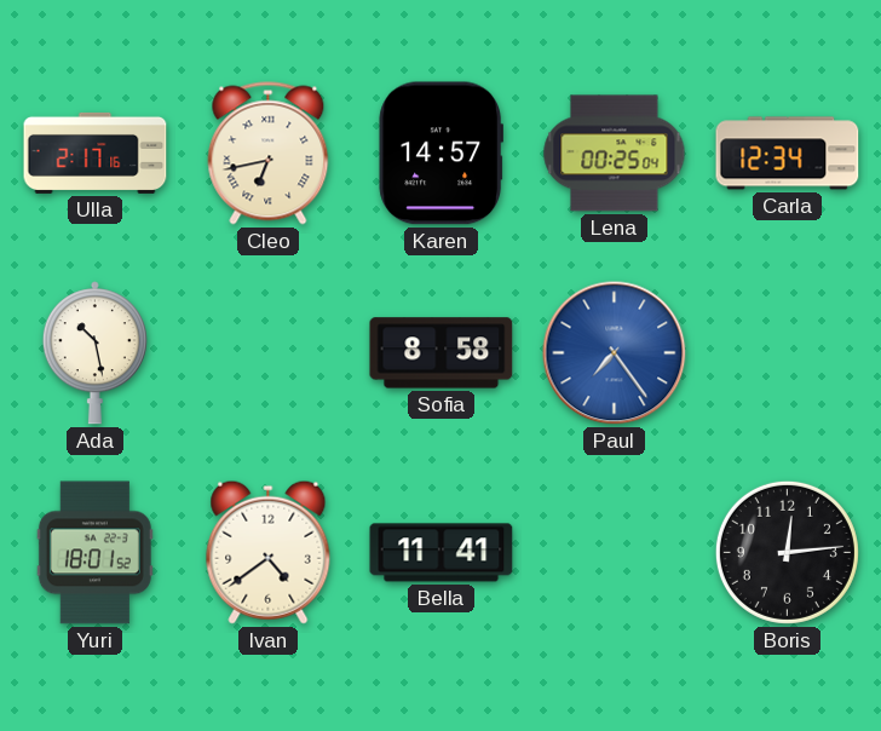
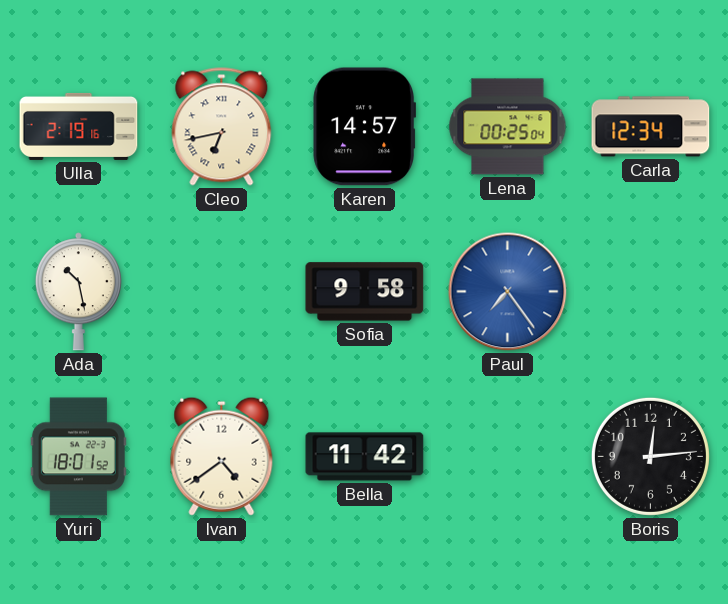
Ulla: 2:17 -> 2:19 (79, 126)
Sofia: 8:58 -> 9:58 (365, 292)
Bella: 11:41 -> 11:42 (365, 457)
